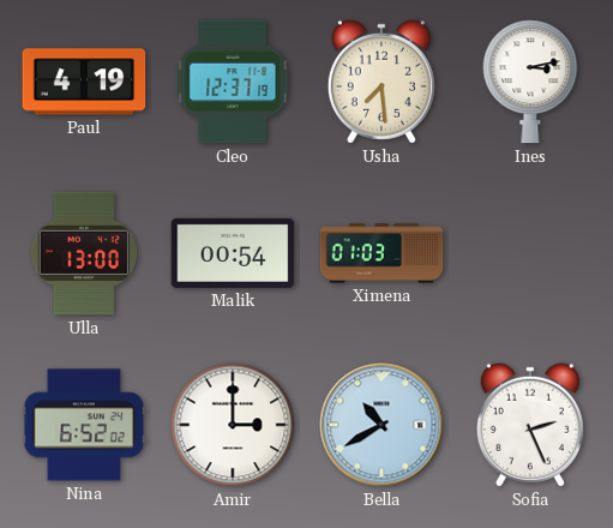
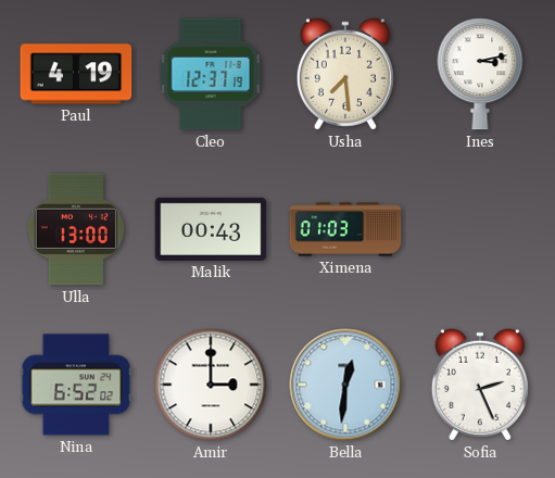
Malik: 00:54 -> 00:43 (211, 229)
Bella: 10:40 -> 12:31 (345, 385)
